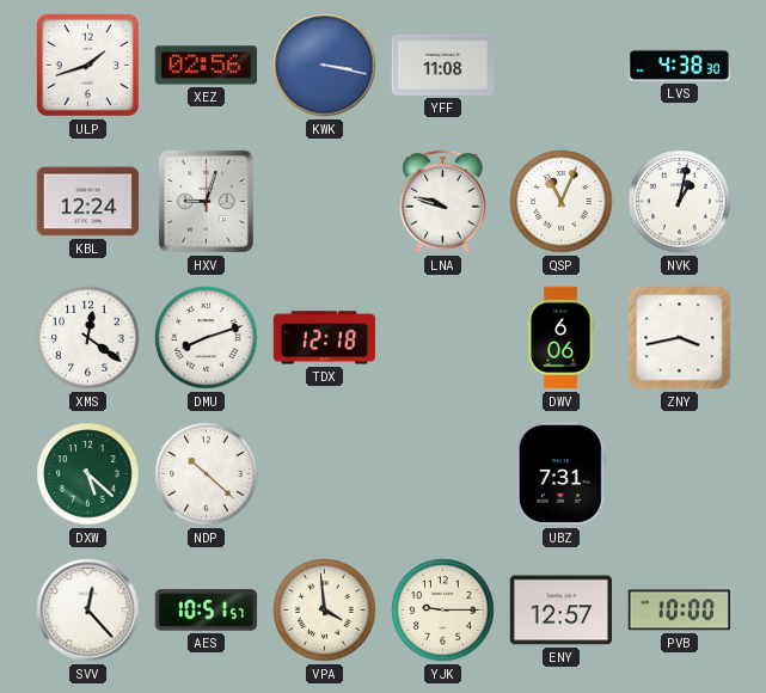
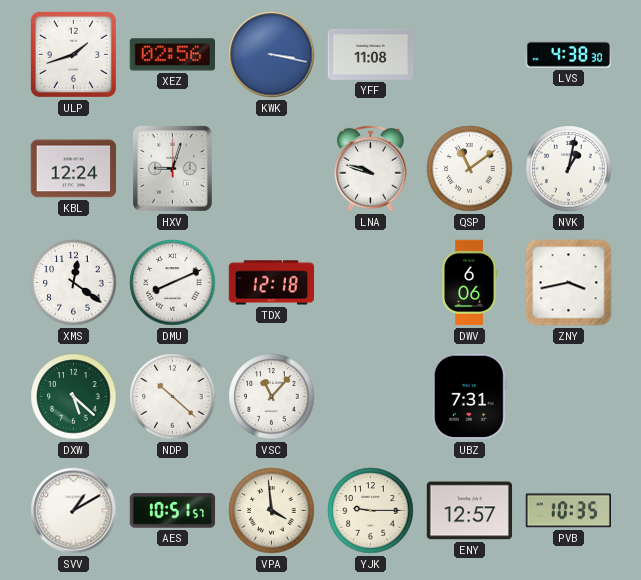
QSP: 11:04 -> 11:09 (470, 169)
DMU: 8:12 -> 8:11 (173, 283)
VSC: none -> 11:07 (272, 397)
SVV: 12:23 -> 1:10 (74, 511)
PVB: 10:00 -> 10:35 (568, 511)
